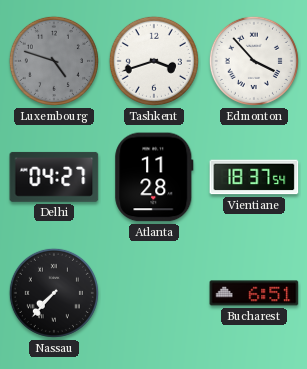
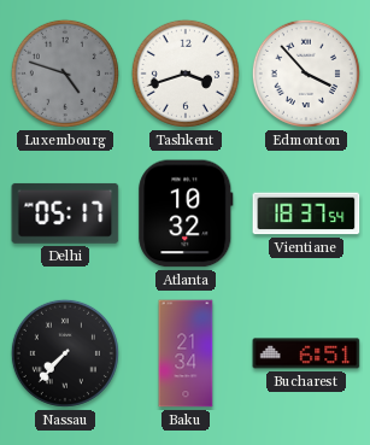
Delhi: 04:27 -> 05:17 (65, 213)
Atlanta: 11:28 -> 10:32 (186, 213)
Baku: none -> 21:34 (186, 353)
